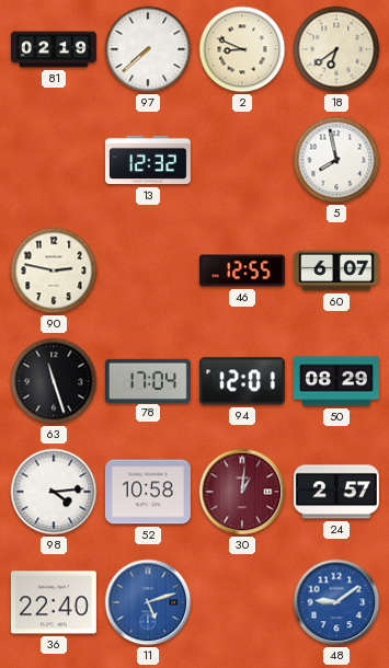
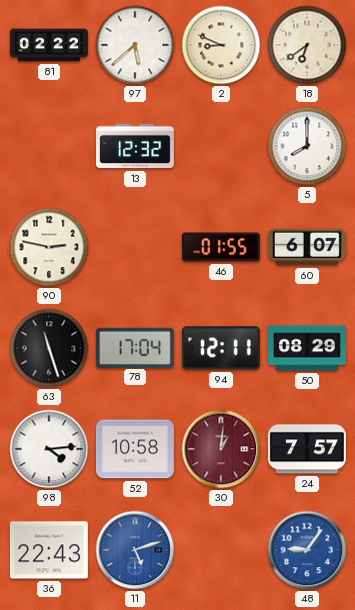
81: 02:19 -> 02:22 (49, 45)
97: 7:38 -> 5:38 (135, 45)
5: 7:58 -> 8:00 (307, 146)
46: 12:55 -> 01:55 (221, 247)
94: 12:01 -> 12:11 (221, 348)
24: 2:57 -> 7:57 (307, 449)
36: 22:40 -> 22:43 (49, 550)
48: 9:09 -> 9:06 (307, 550)
